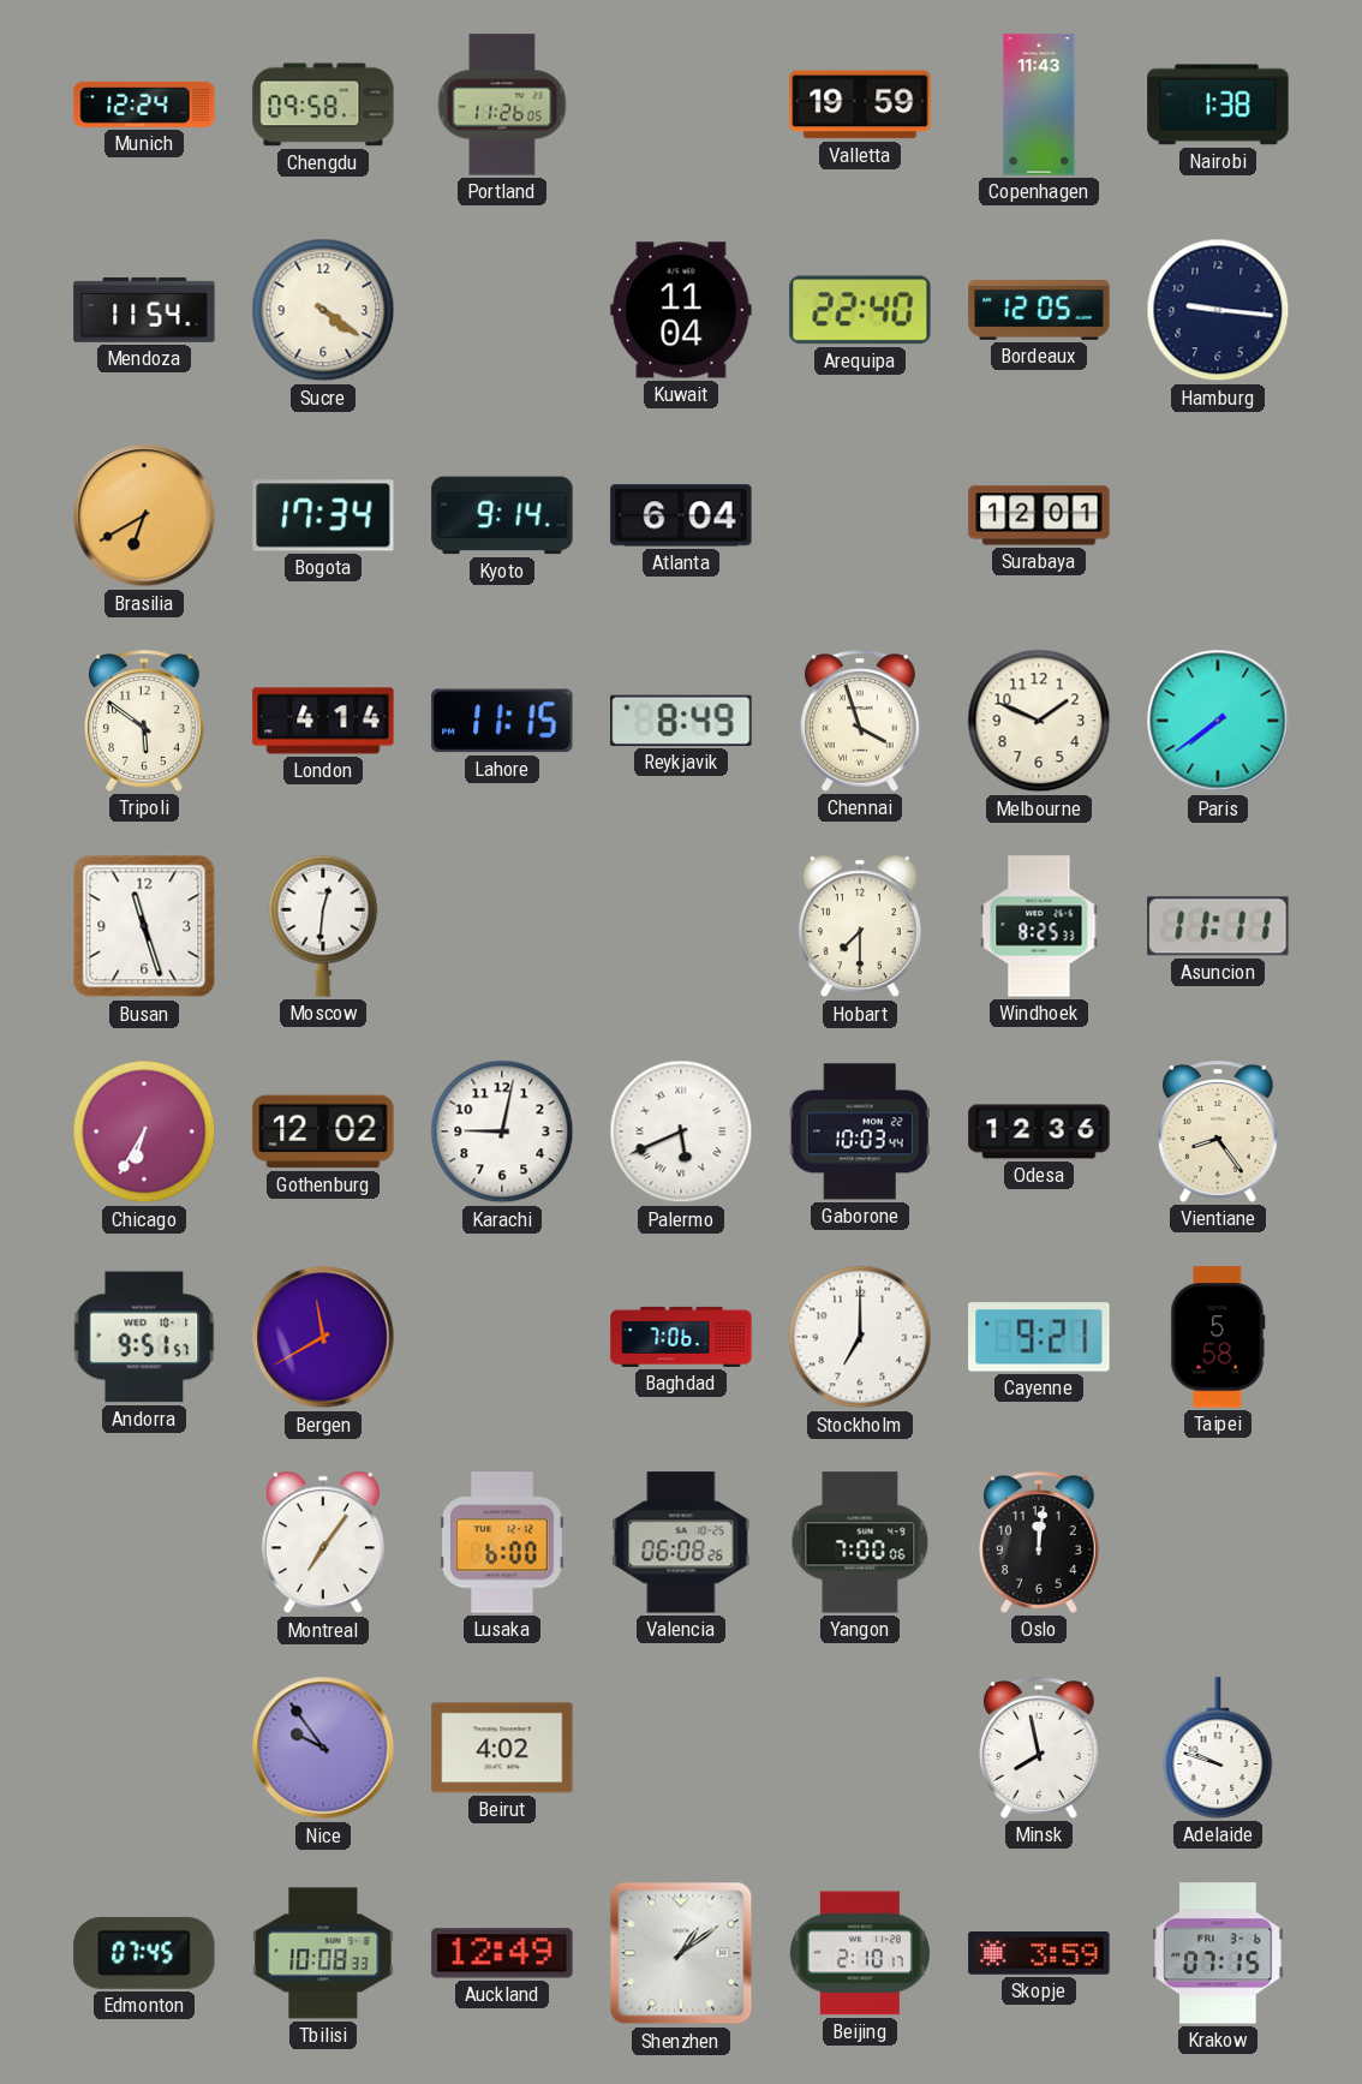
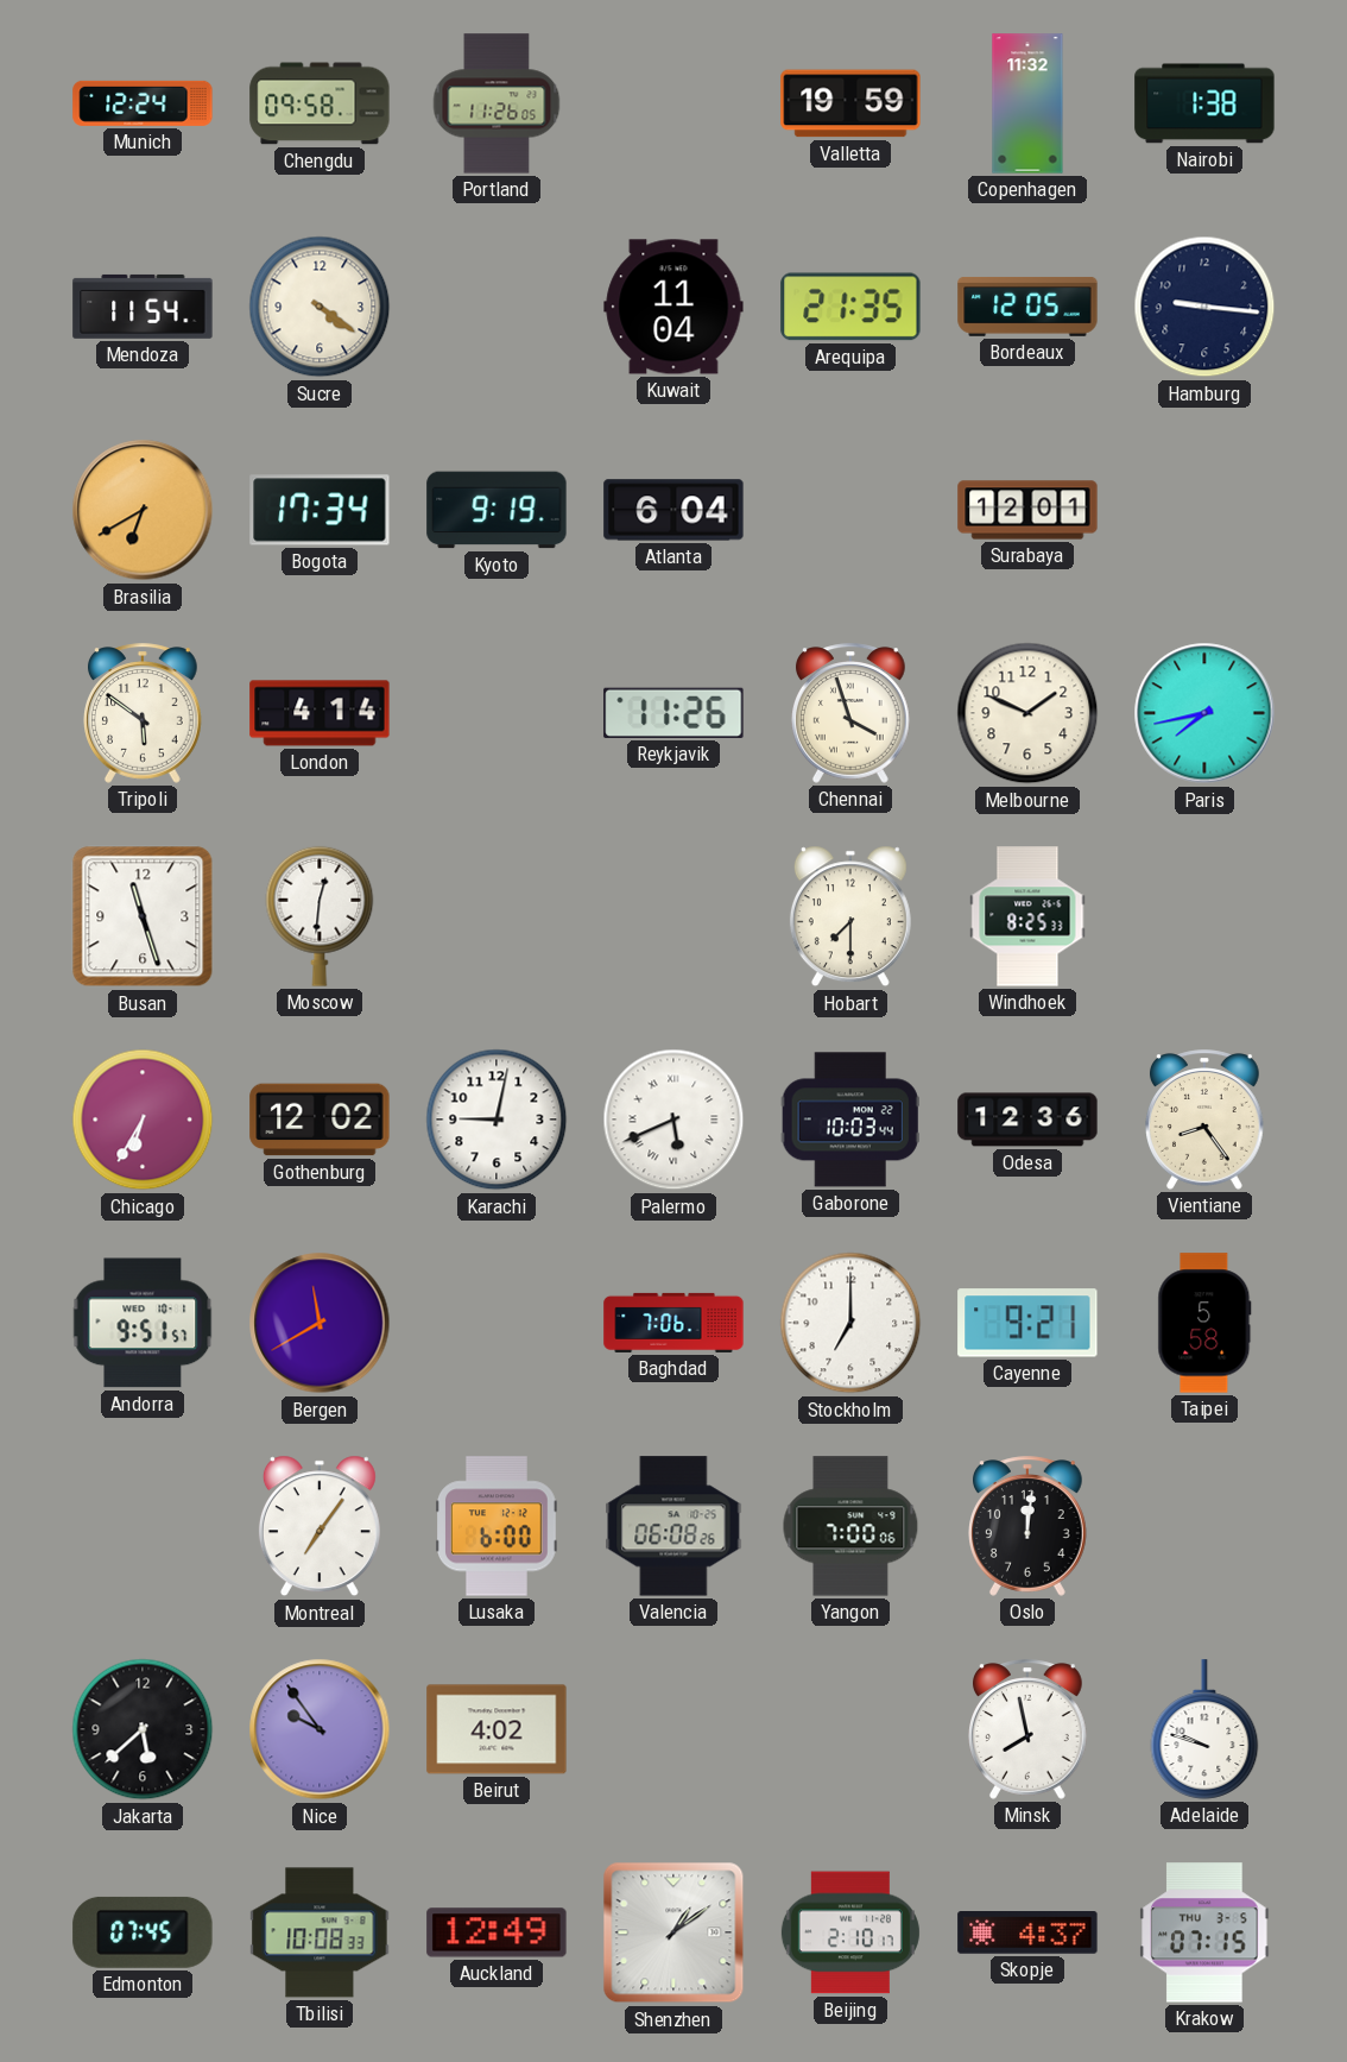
Copenhagen: 11:43 -> 11:32 (1027, 103)
Arequipa: 22:40 -> 21:35 (850, 307)
Kyoto: 9:14 -> 9:19 (497, 510)
Lahore: 11:15 -> none (502, 721)
Reykjavik: 8:49 -> 11:26 (673, 713)
Paris: 7:39 -> 7:43 (1204, 713)
Asuncion: 11:11 -> none (1218, 926)
Jakarta: none -> 5:38 (143, 1729)
Skopje: 3:59 -> 4:37 (1027, 1934)
Krakow date: FRI 3-6 -> THU 3-5 (1204, 1932)
